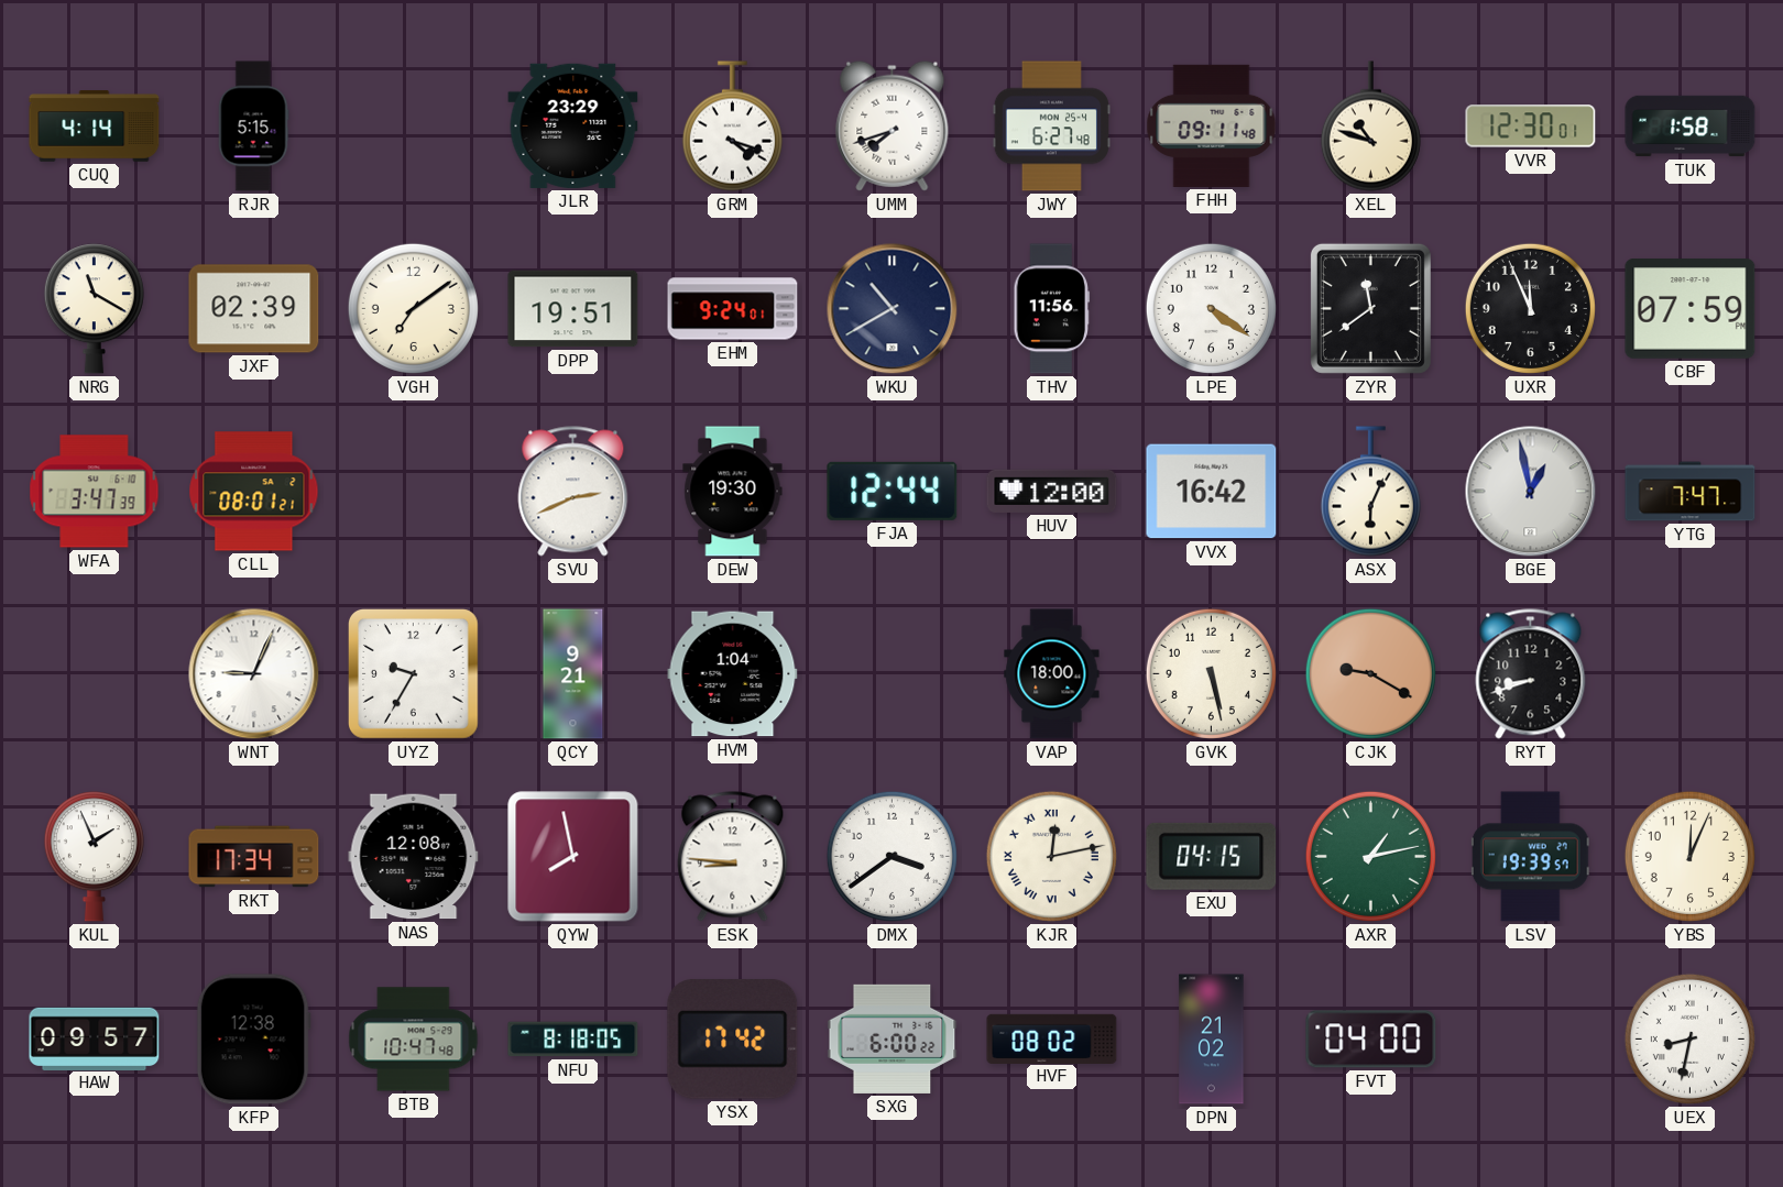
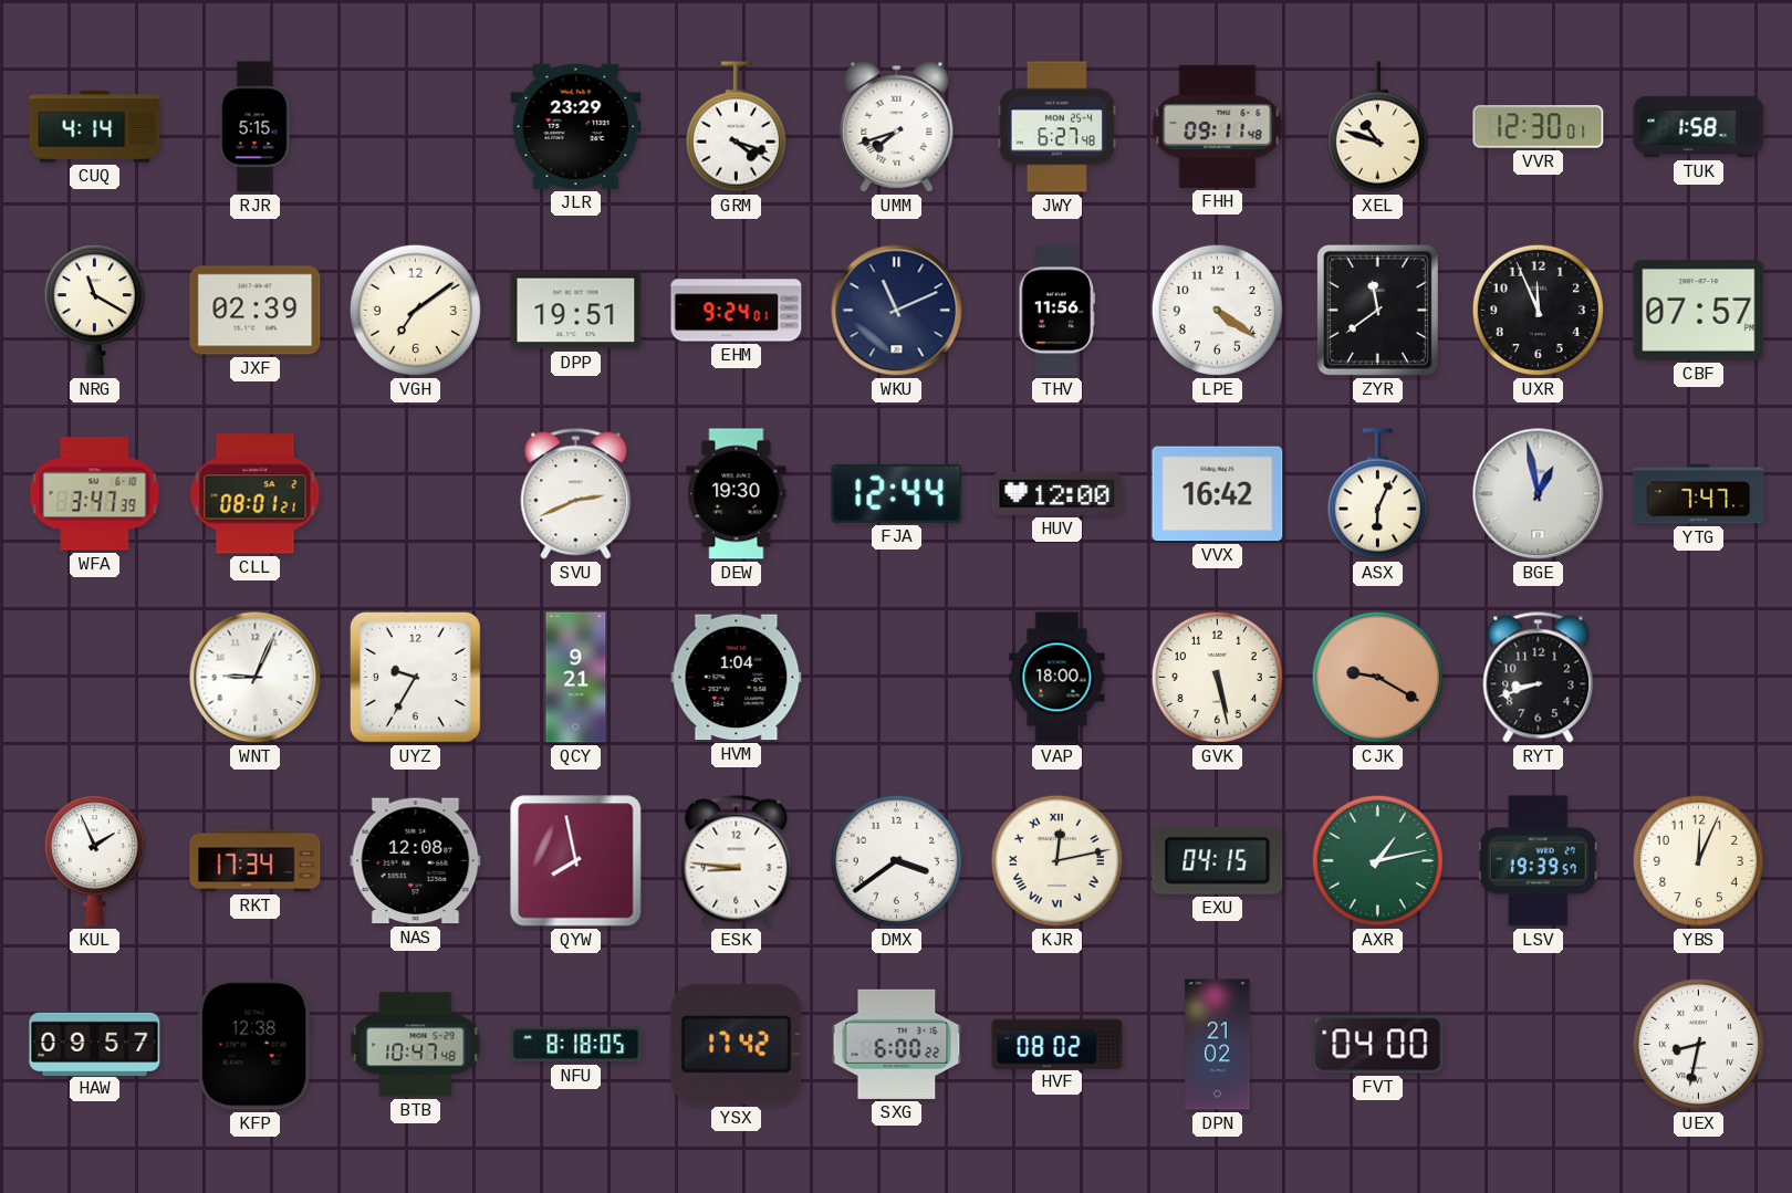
WKU: 10:40 -> 11:11 (897, 311)
CBF: 07:59 -> 07:57 (1699, 311)
